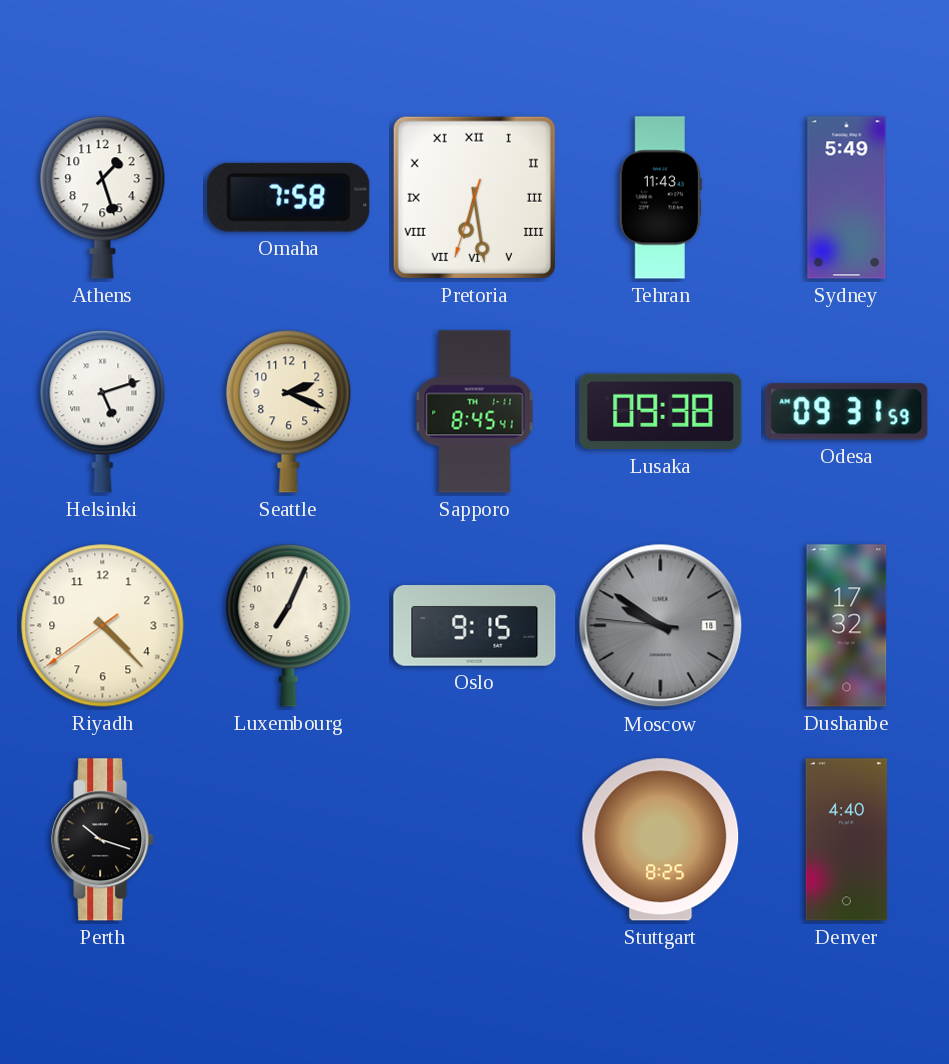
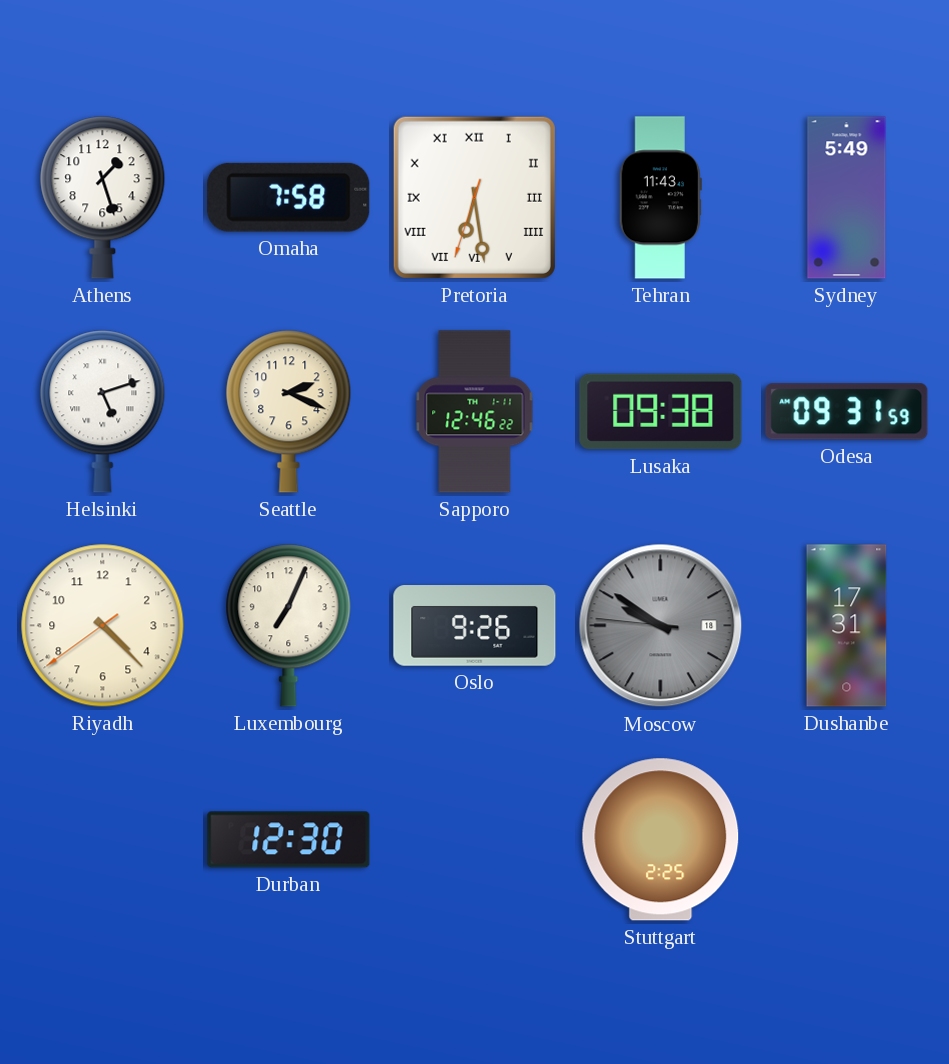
Sapporo: 8:45 -> 12:46 (475, 412)
Oslo: 9:15 -> 9:26 (475, 626)
Dushanbe: 17:32 -> 17:31 (847, 626)
Perth: 10:18 -> none (103, 840)
Durban: none -> 12:30 (289, 840)
Stuttgart: 8:25 -> 2:25 (661, 840)
Denver: 4:40 -> none (847, 840)
